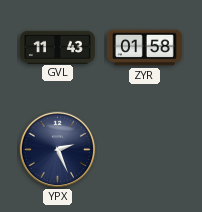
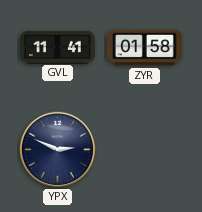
GVL: 11:43 -> 11:41 (57, 47)
YPX: 2:26 -> 2:49 (58, 150)
